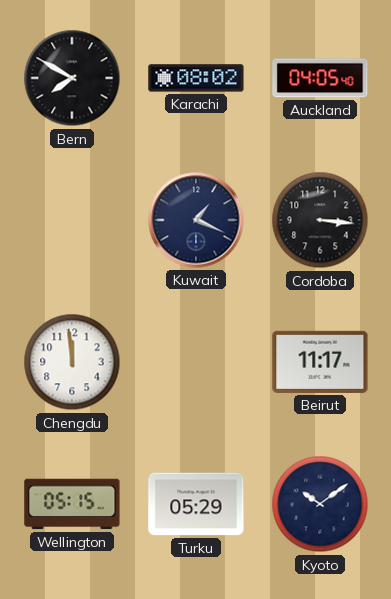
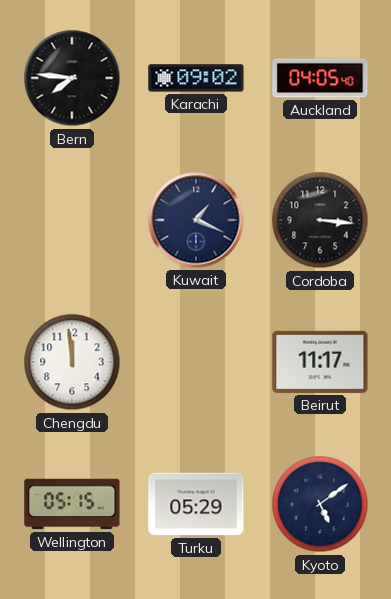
Bern: 7:50 -> 7:46 (72, 78)
Karachi: 08:02 -> 09:02 (196, 78)
Kyoto: 10:09 -> 5:09 (320, 504)
